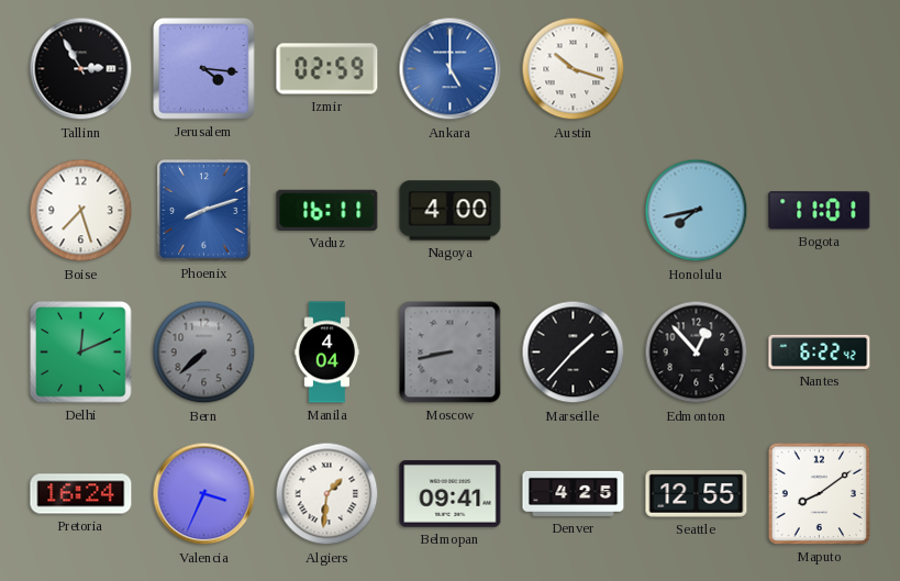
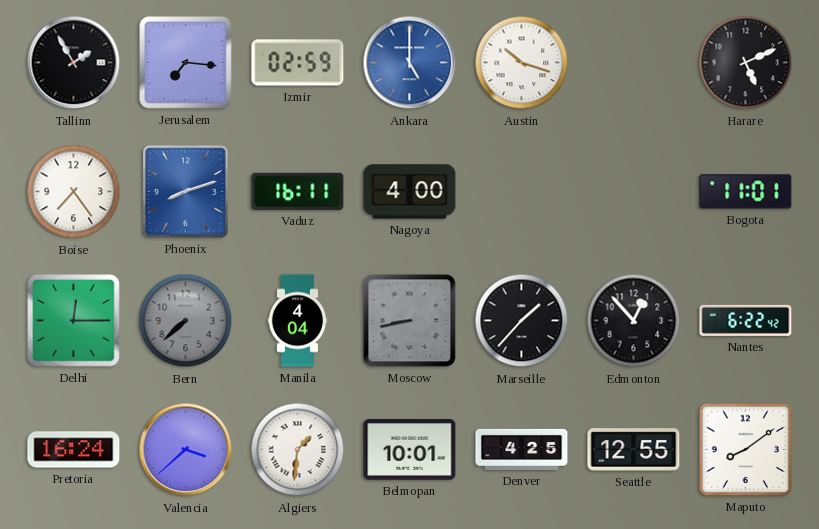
Tallinn: 2:55 -> 1:55 (74, 63)
Jerusalem: 4:16 -> 7:16 (186, 63)
Harare: none -> 5:11 (746, 63)
Boise: 7:27 -> 7:24 (74, 192)
Honolulu: 7:43 -> none (697, 211)
Delhi: 12:11 -> 12:15 (74, 321)
Valencia: 3:34 -> 3:38 (186, 450)
Belmopan: 09:41 -> 10:01 (410, 450)
